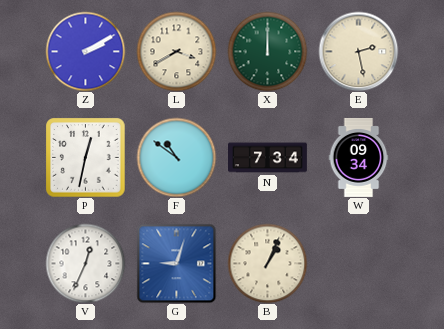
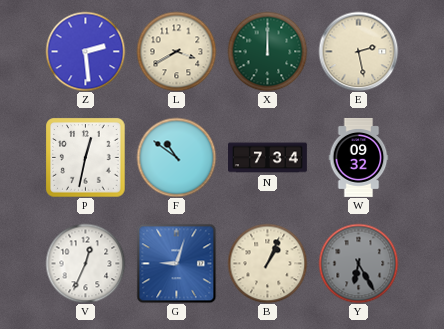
Z: 2:10 -> 2:29 (85, 51)
W: 09:34 -> 09:32 (359, 158)
Y: none -> 6:25 (358, 263)
